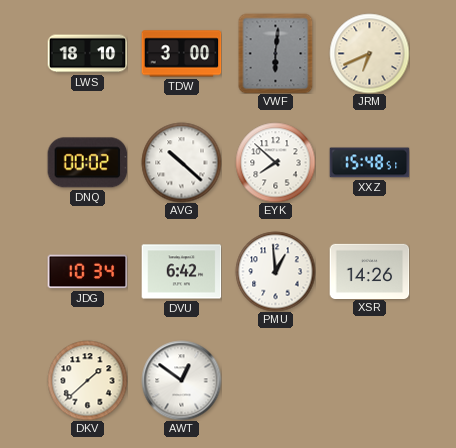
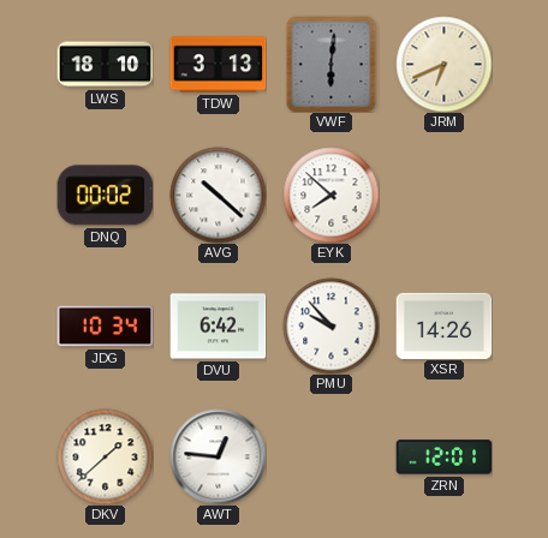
TDW: 3:00 -> 3:13 (218, 65)
XXZ: 15:48 -> none (369, 163)
PMU: 12:59 -> 9:53 (330, 325)
AWT: 12:51 -> 12:46 (218, 456)
ZRN: none -> 12:01 (443, 458)
